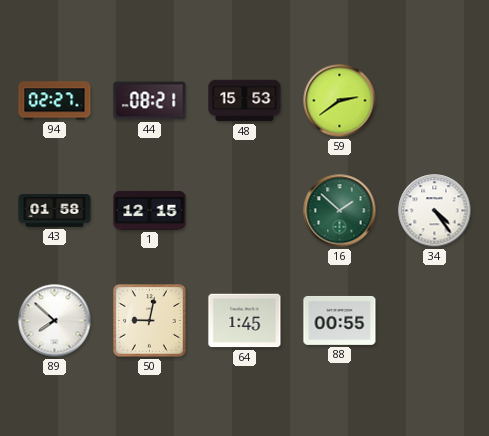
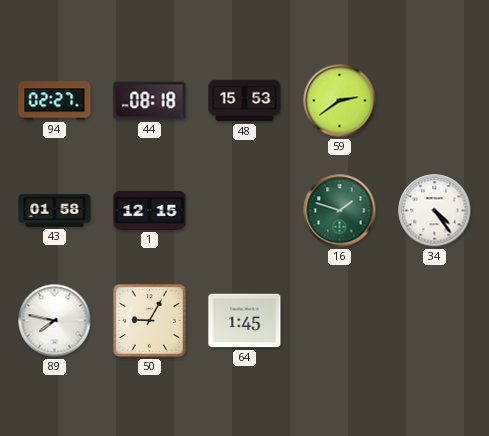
44: 08:21 -> 08:18 (150, 101)
16: 1:52 -> 1:48 (340, 211)
89: 7:52 -> 7:47 (55, 321)
50: 9:02 -> 9:05 (150, 321)
88: 00:55 -> none (340, 320)
